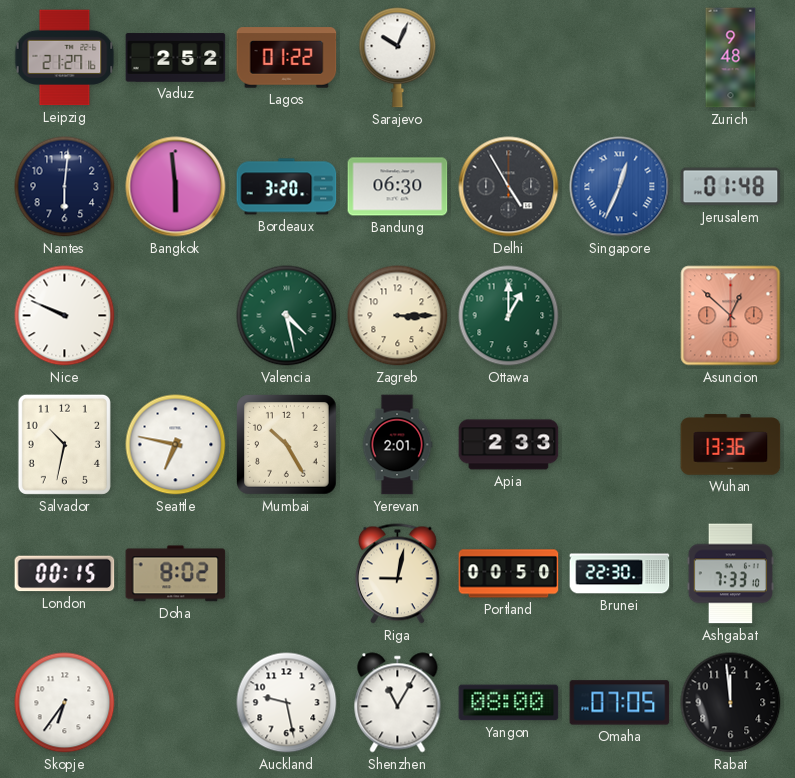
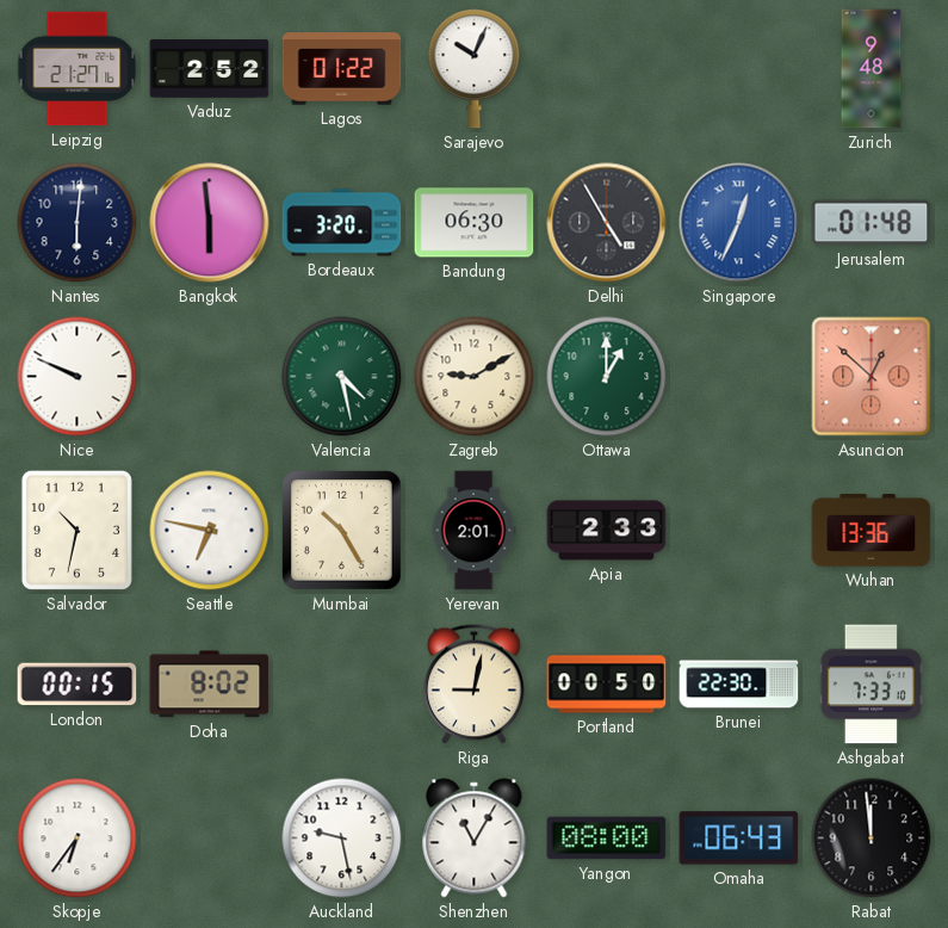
Zagreb: 3:15 -> 9:10 (475, 377)
Omaha: 07:05 -> 06:43 (739, 839)
